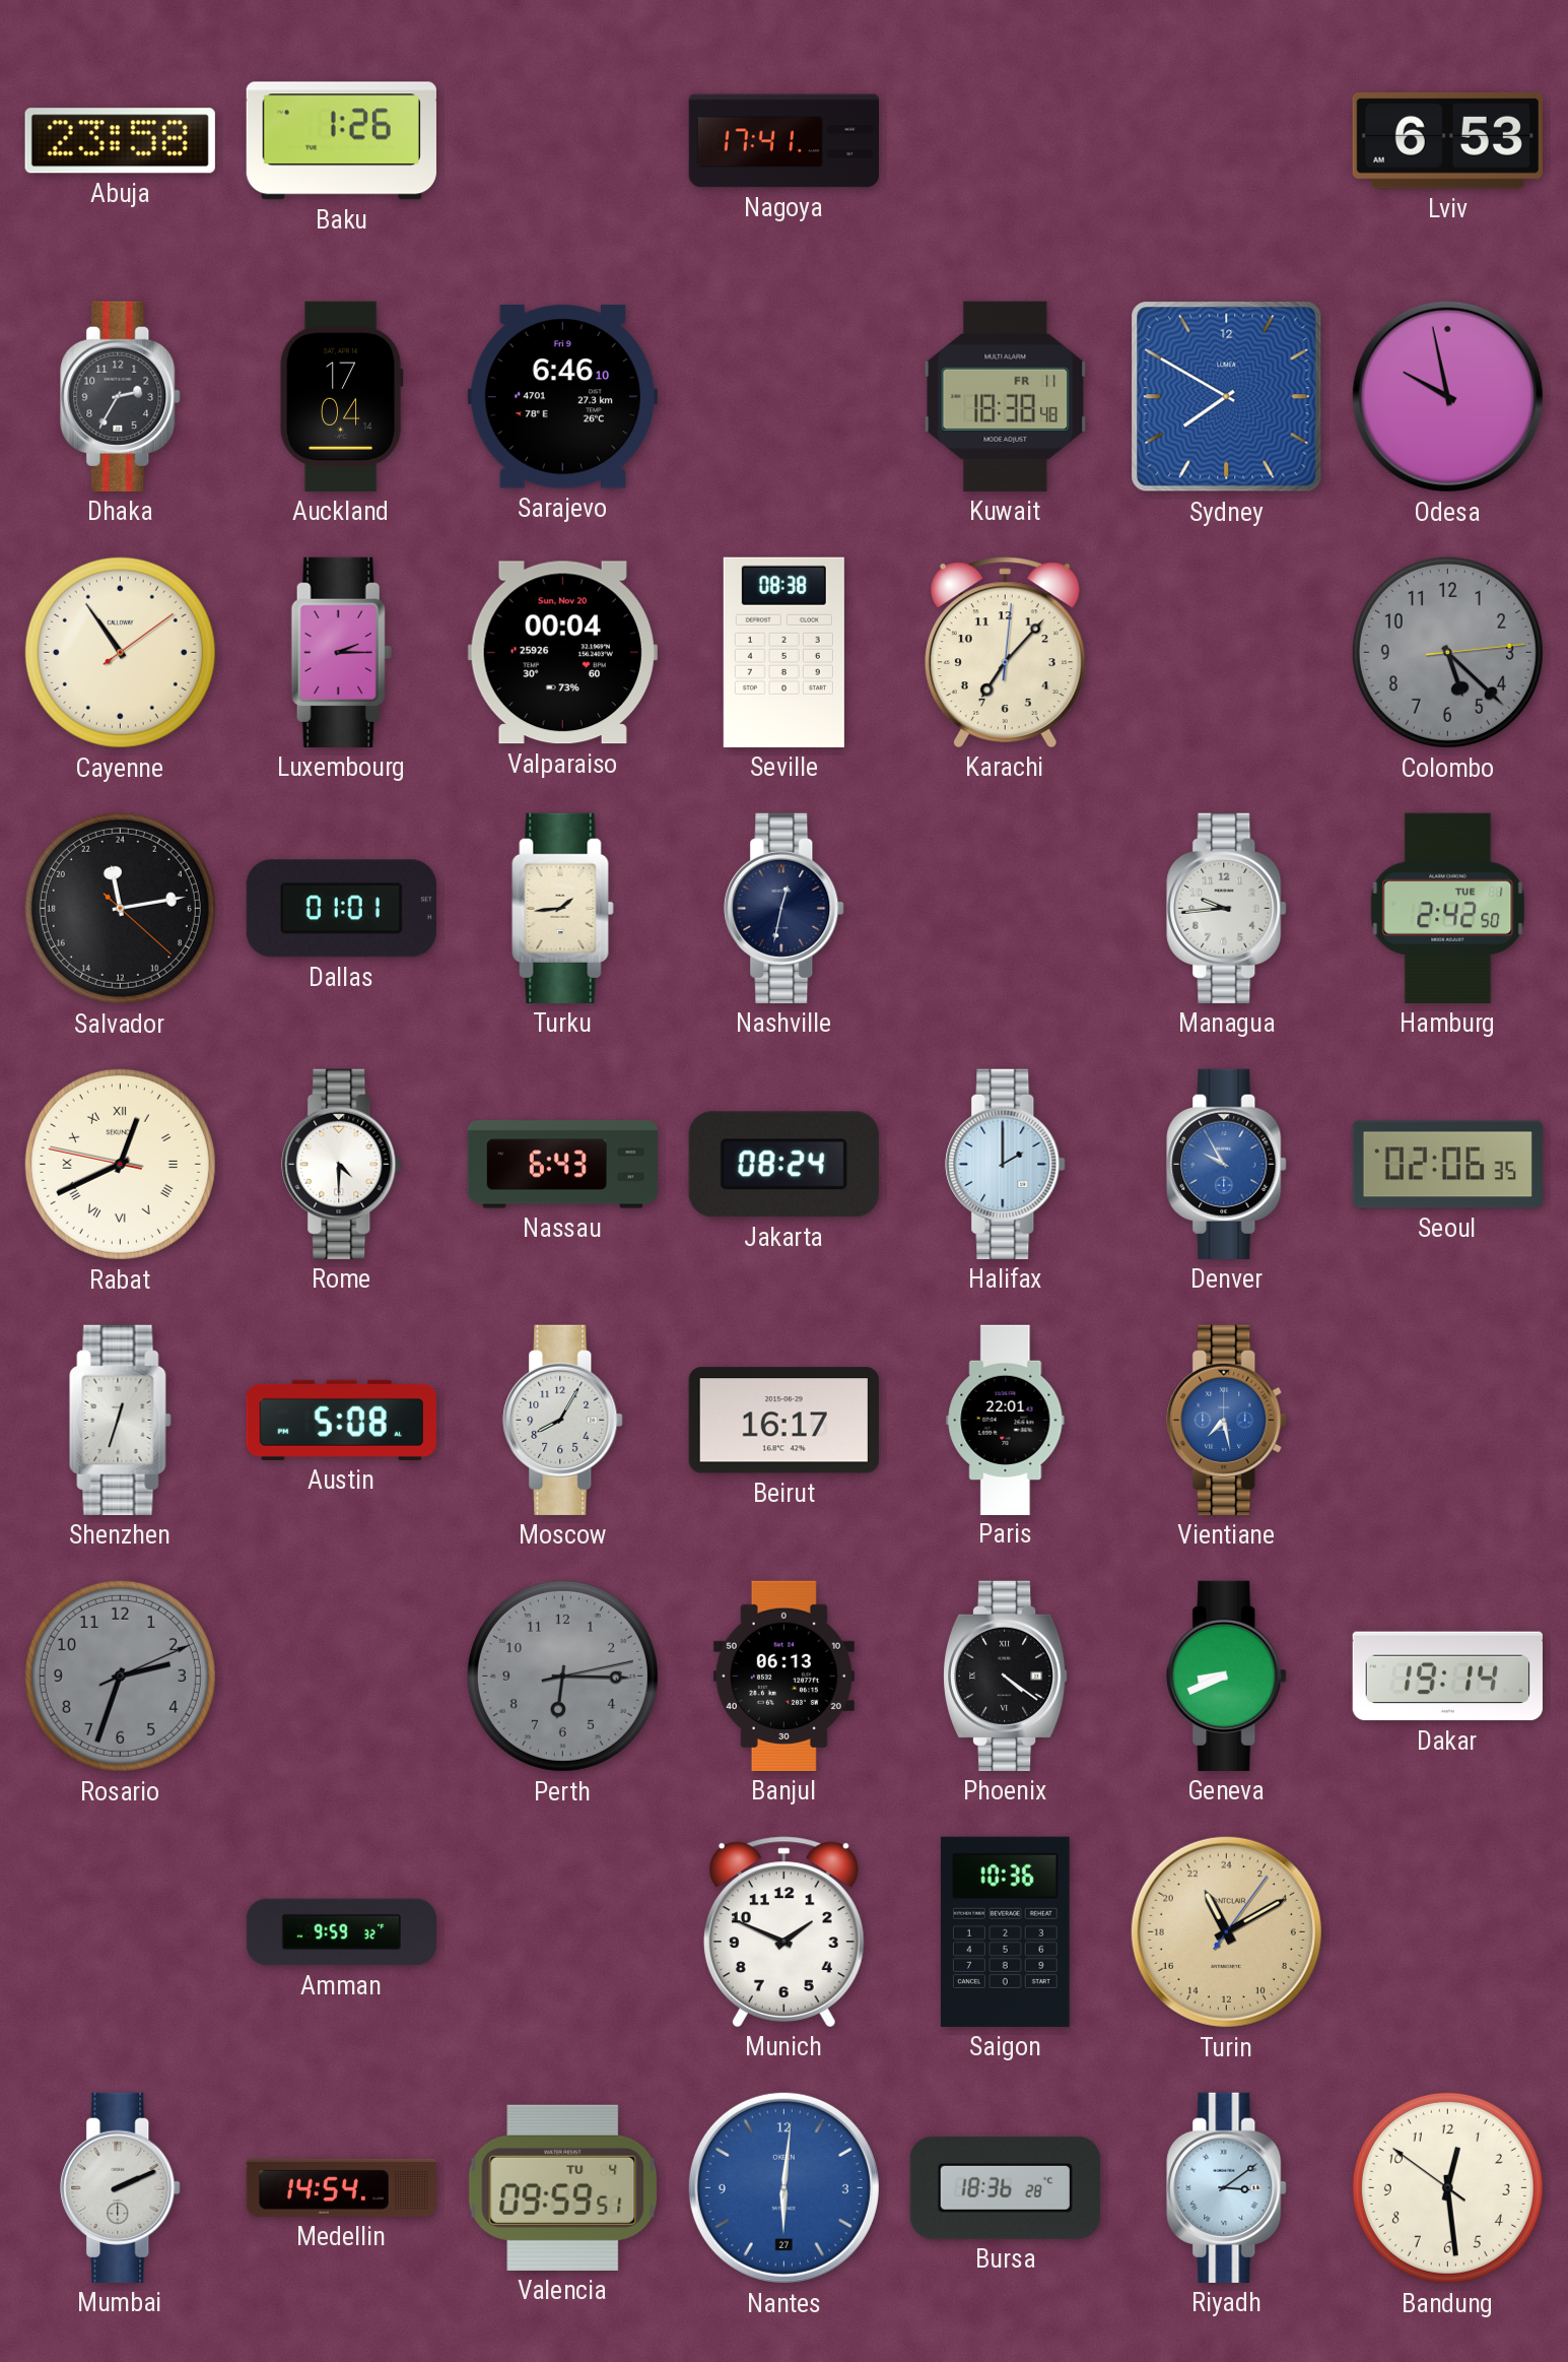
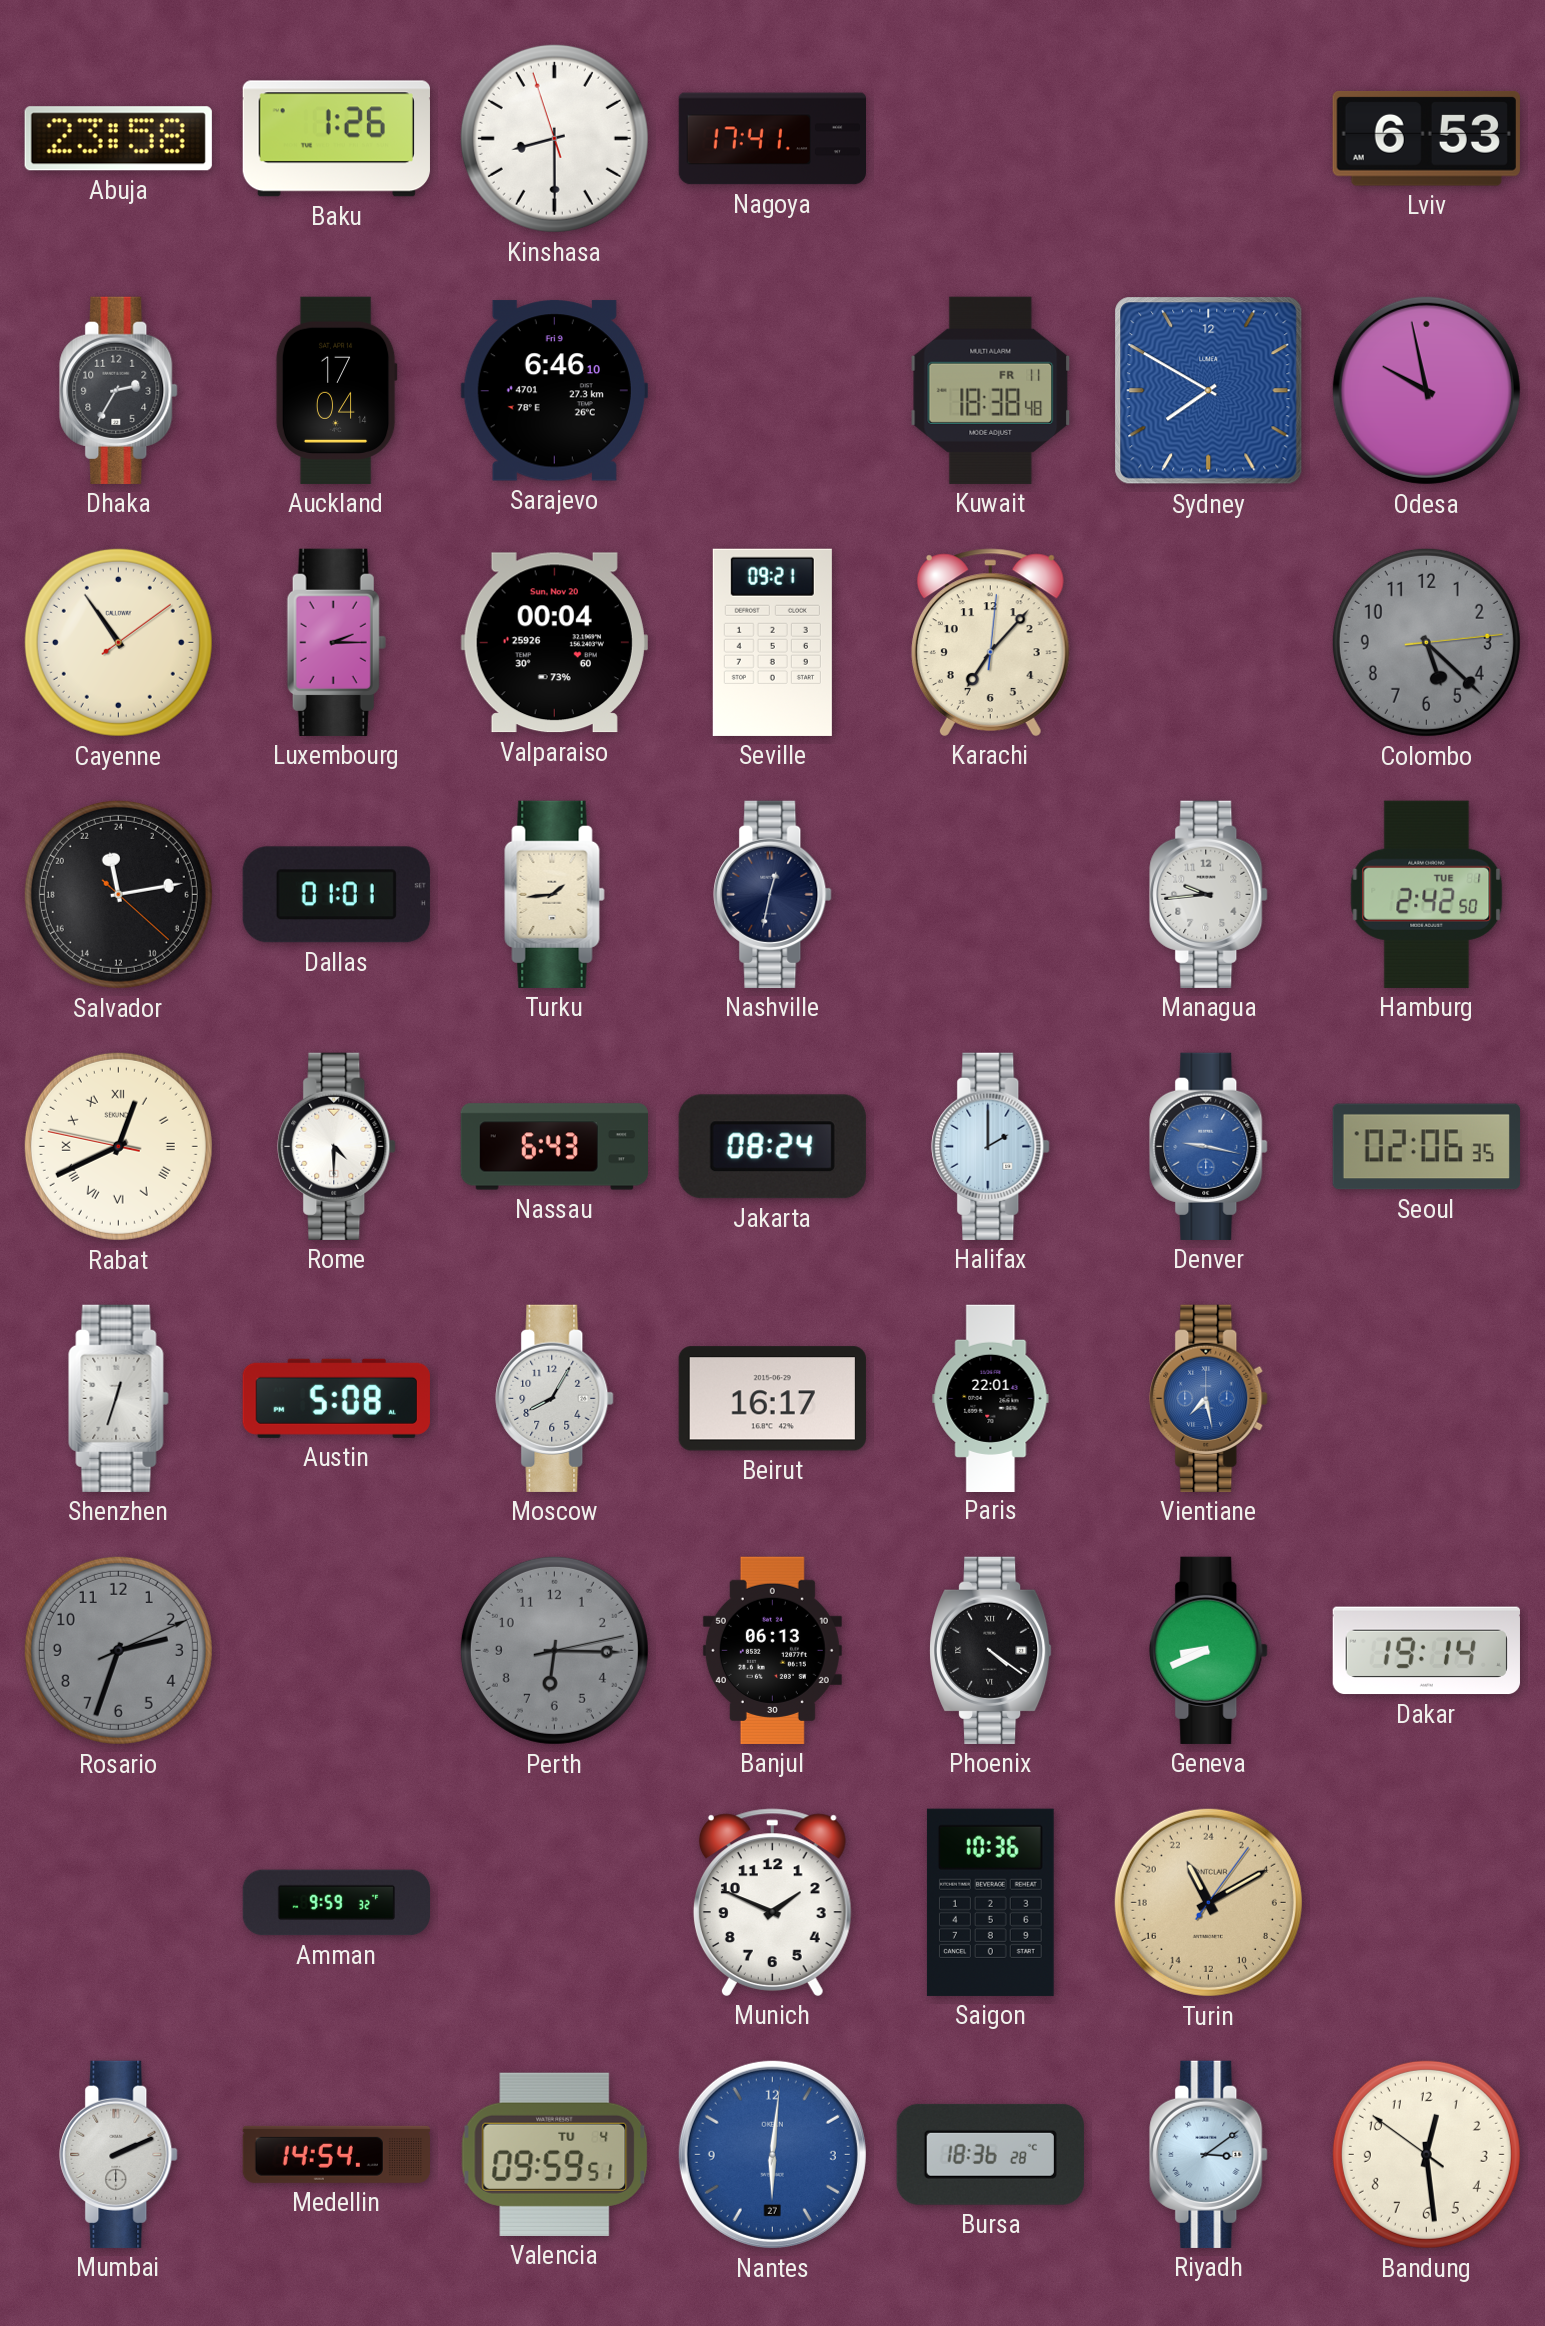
Kinshasa: none -> 8:29 (554, 138)
Seville: 08:38 -> 09:21 (772, 642)
Denver: 9:55 -> 9:17 (1209, 1146)
